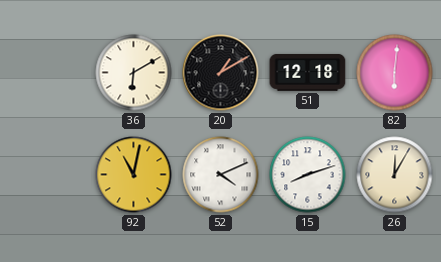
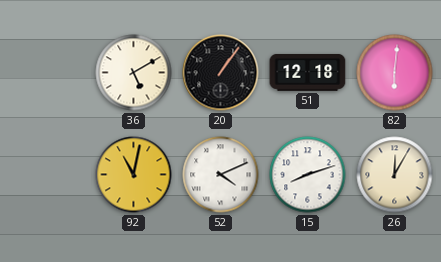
36: 6:10 -> 5:10 (134, 73)
20: 1:10 -> 1:06 (221, 73)
